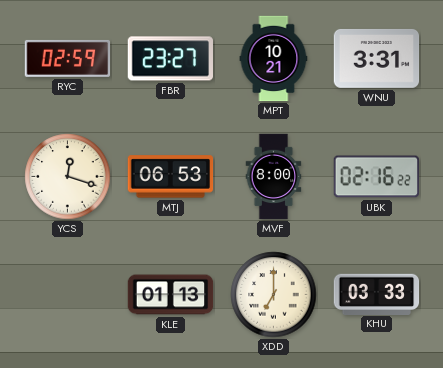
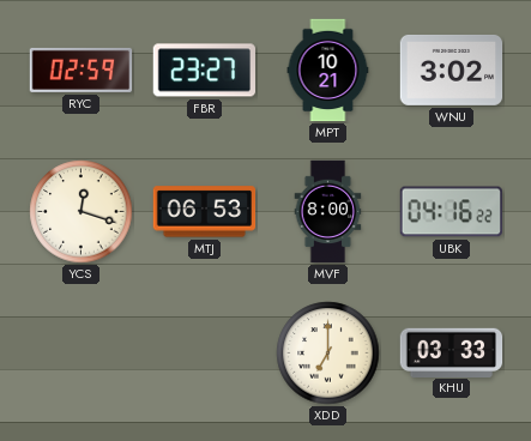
WNU: 3:31 -> 3:02 (452, 71)
UBK: 02:16 -> 04:16 (452, 212)
KLE: 01:13 -> none (171, 295)
